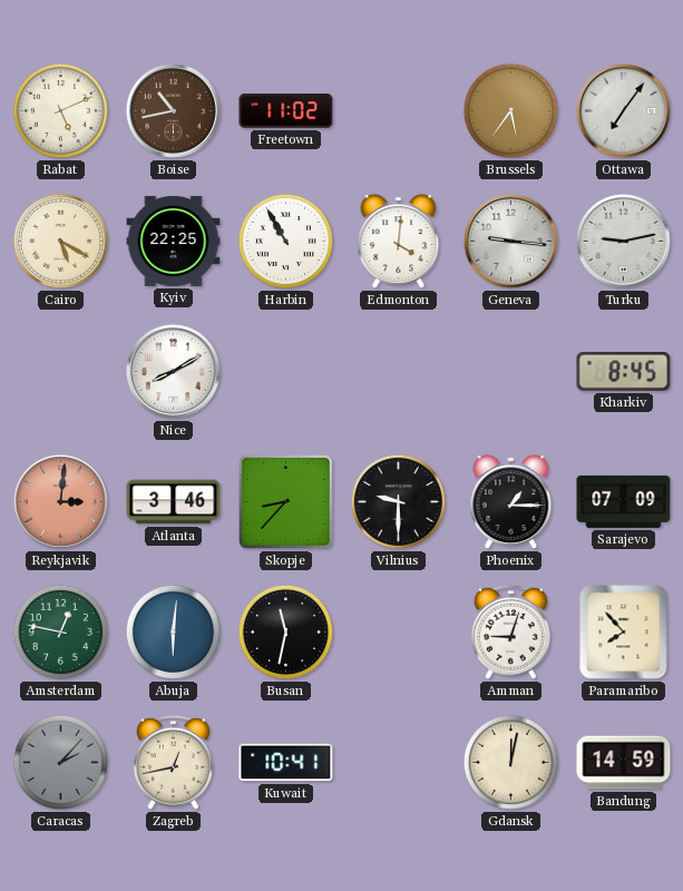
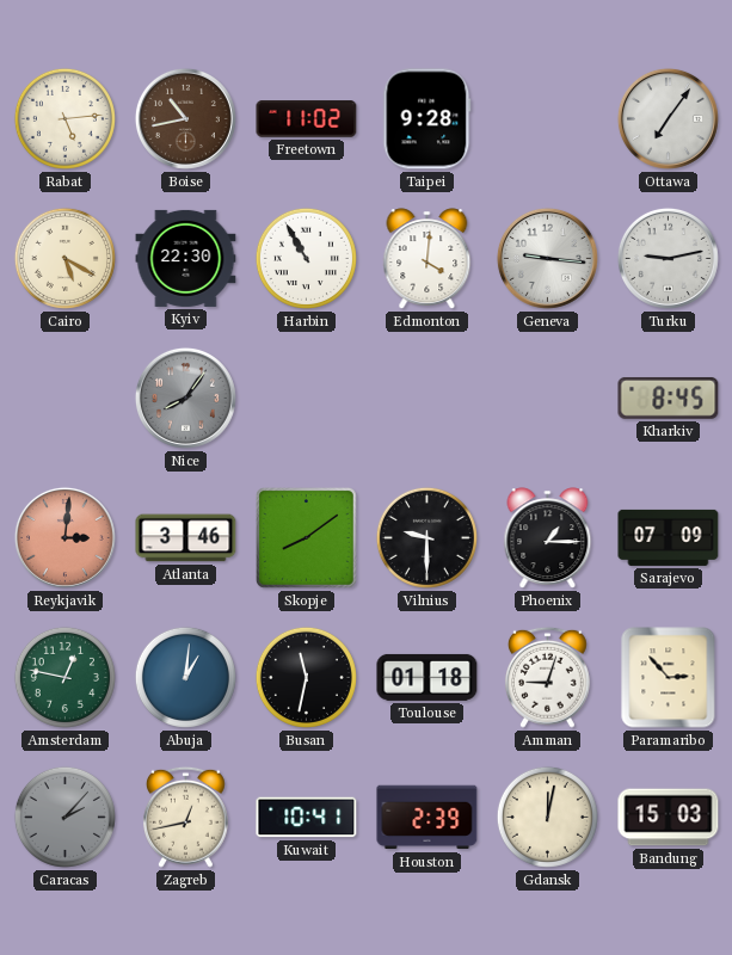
Rabat: 5:11 -> 5:14 (64, 118)
Taipei: none -> 9:28 (427, 119)
Brussels: 5:36 -> none (510, 110)
Kyiv: 22:25 -> 22:30 (186, 258)
Nice: 8:10 -> 8:06 (185, 398)
Nice dial: white -> grey (185, 398)
Skopje: 8:37 -> 8:09 (306, 537)
Abuja: 6:01 -> 1:01 (185, 677)
Toulouse: none -> 01:18 (427, 677)
Paramaribo: 7:53 -> 2:53 (669, 678)
Houston: none -> 2:39 (427, 818)
Bandung: 14:59 -> 15:03 (669, 818)
